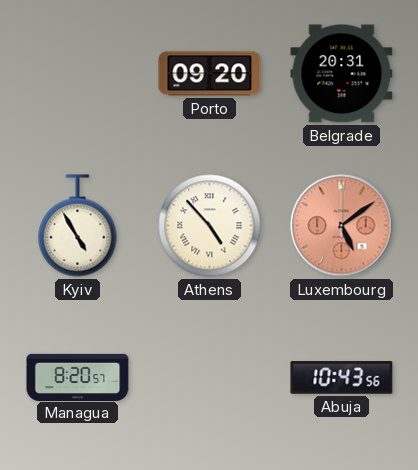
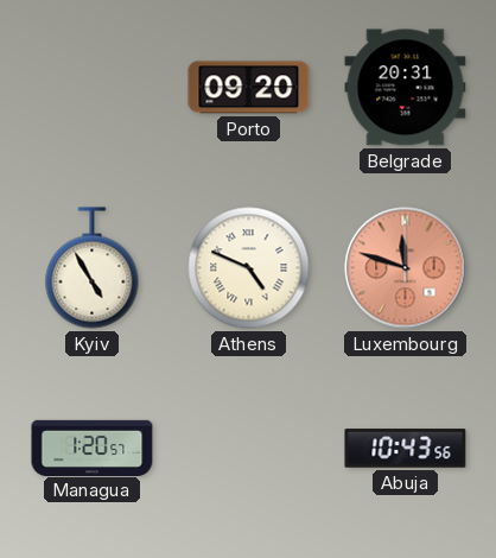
Athens: 4:53 -> 4:49 (249, 268)
Luxembourg: 5:09 -> 11:48 (406, 268)
Managua: 8:20 -> 1:20 (93, 448)
